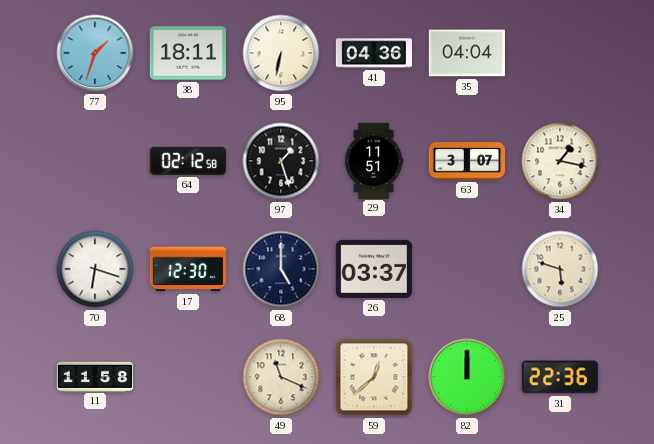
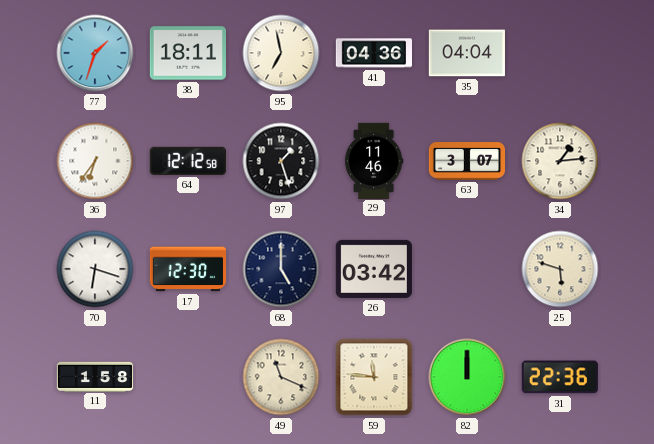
95: 6:32 -> 6:58 (281, 53)
36: none -> 6:36 (95, 161)
64: 02:12 -> 12:12 (188, 161)
29: 11:51 -> 11:46 (374, 160)
34: 1:17 -> 1:14 (560, 161)
26: 03:37 -> 03:42 (374, 269)
11: 11:58 -> 1:58 (95, 376)
59: 12:38 -> 11:46 (374, 377)
